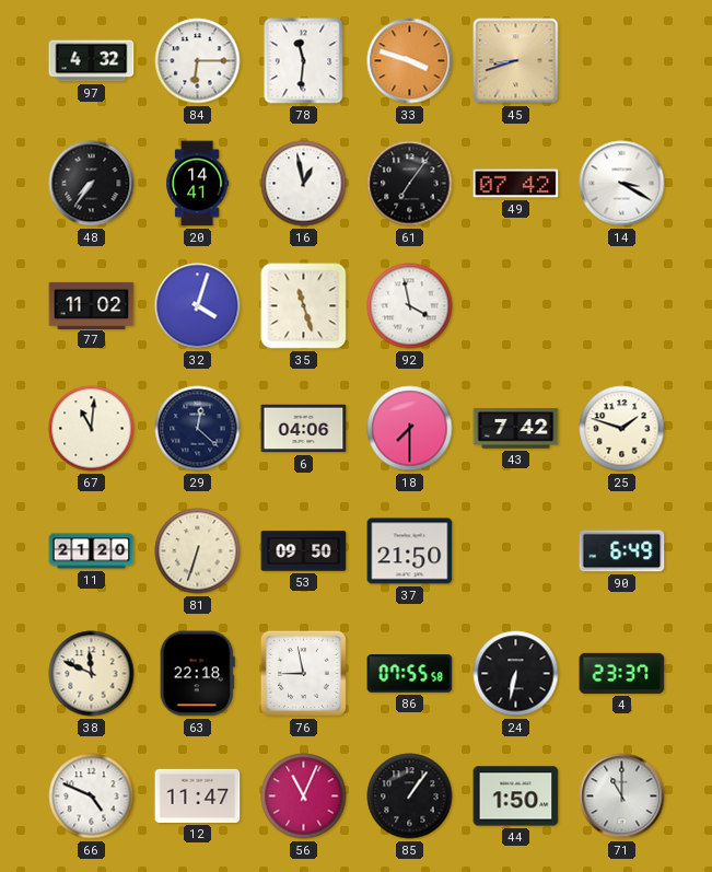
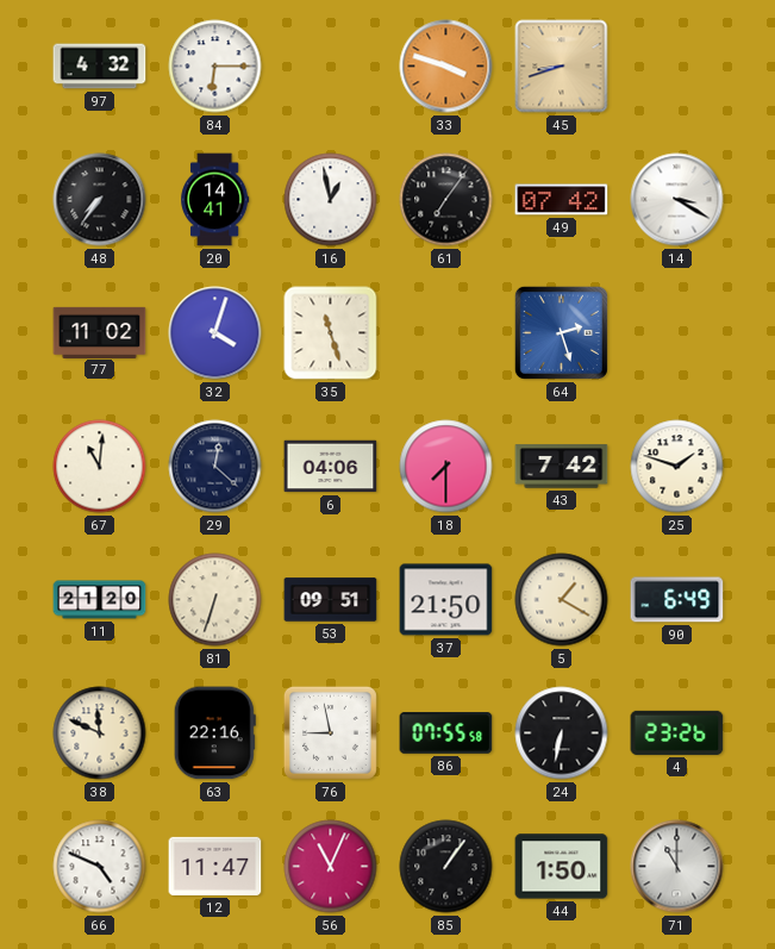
78: 11:31 -> none (304, 61)
92: 3:58 -> none (410, 306)
64: none -> 2:27 (561, 332)
53: 09:50 -> 09:51 (331, 600)
5: none -> 1:20 (562, 600)
63: 22:18 -> 22:16 (214, 733)
4: 23:37 -> 23:26 (677, 732)
